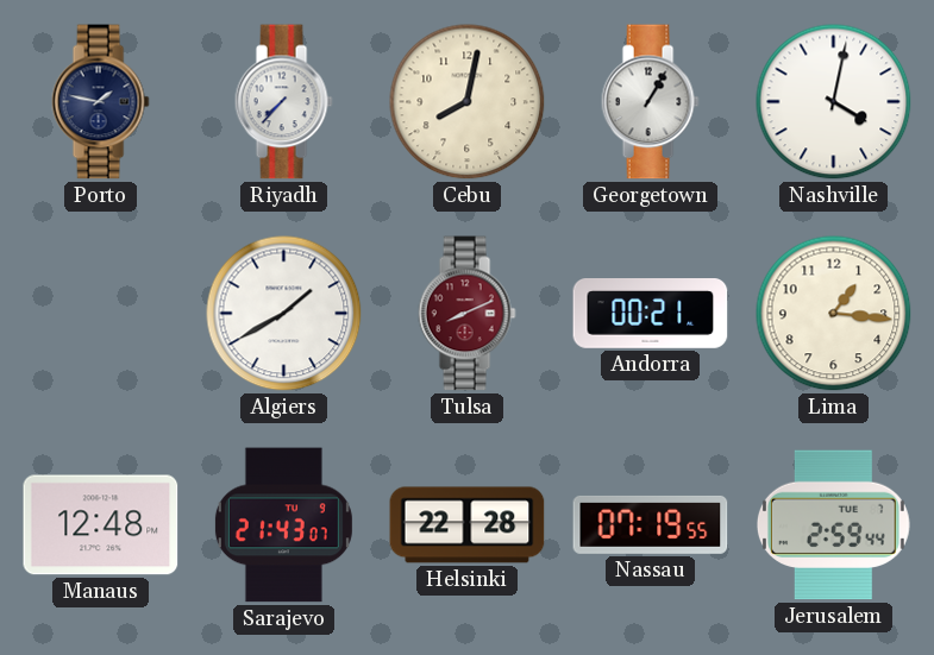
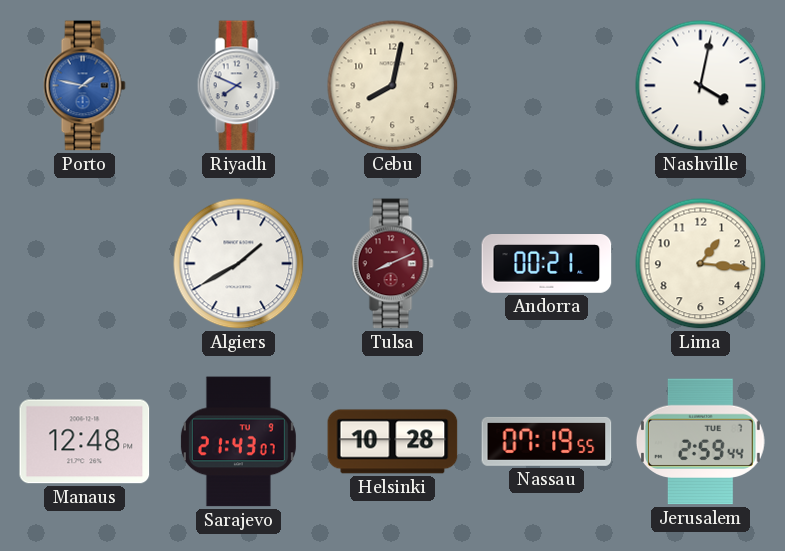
Porto dial: navy -> blue (84, 86)
Riyadh: 7:37 -> 7:49 (238, 86)
Georgetown: 1:05 -> none (650, 102)
Helsinki: 22:28 -> 10:28 (393, 442)
